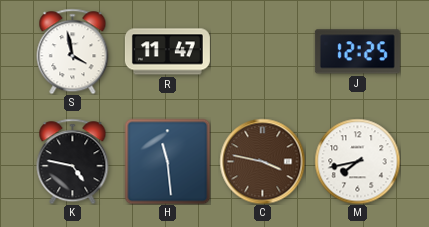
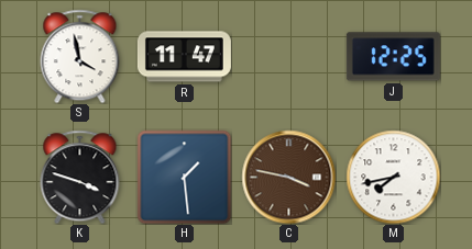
K: 4:47 -> 3:48 (80, 177)
H: 11:29 -> 1:29 (184, 177)
